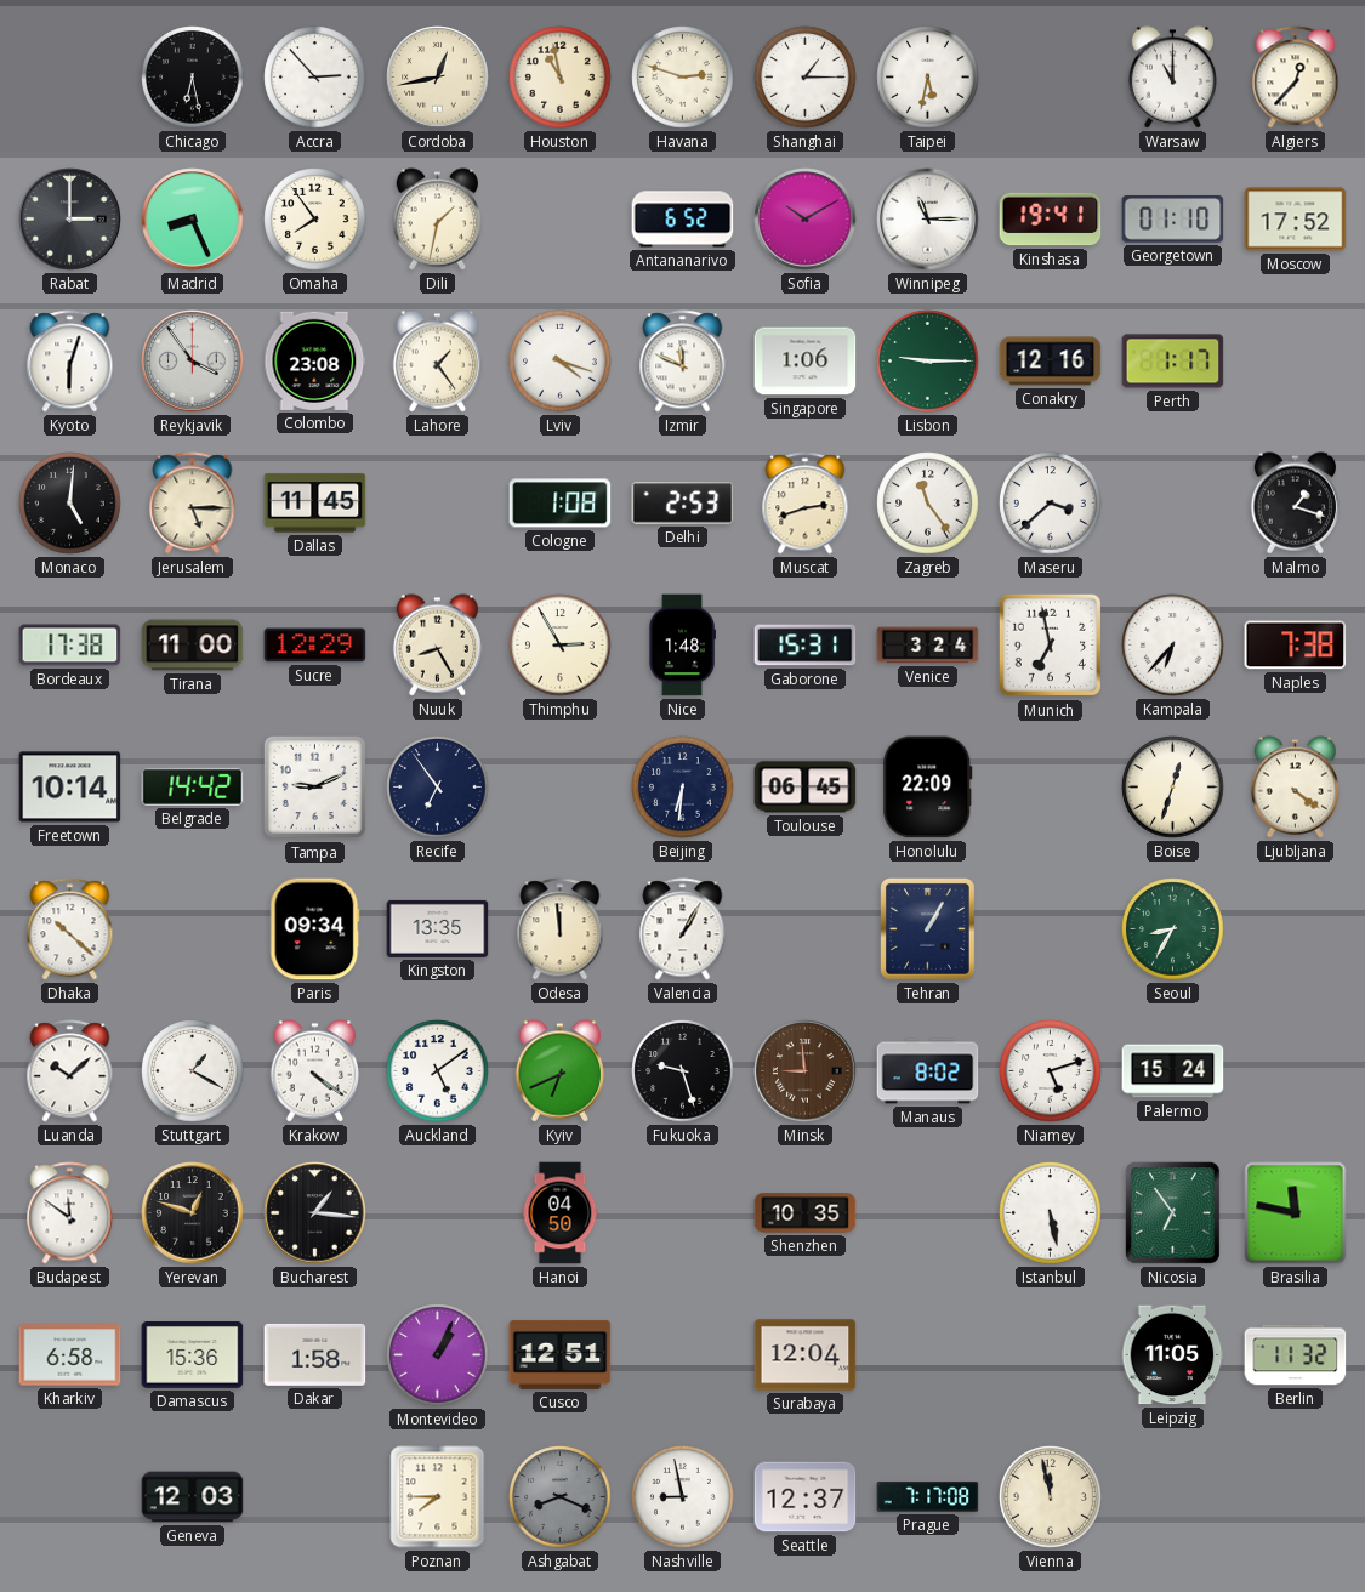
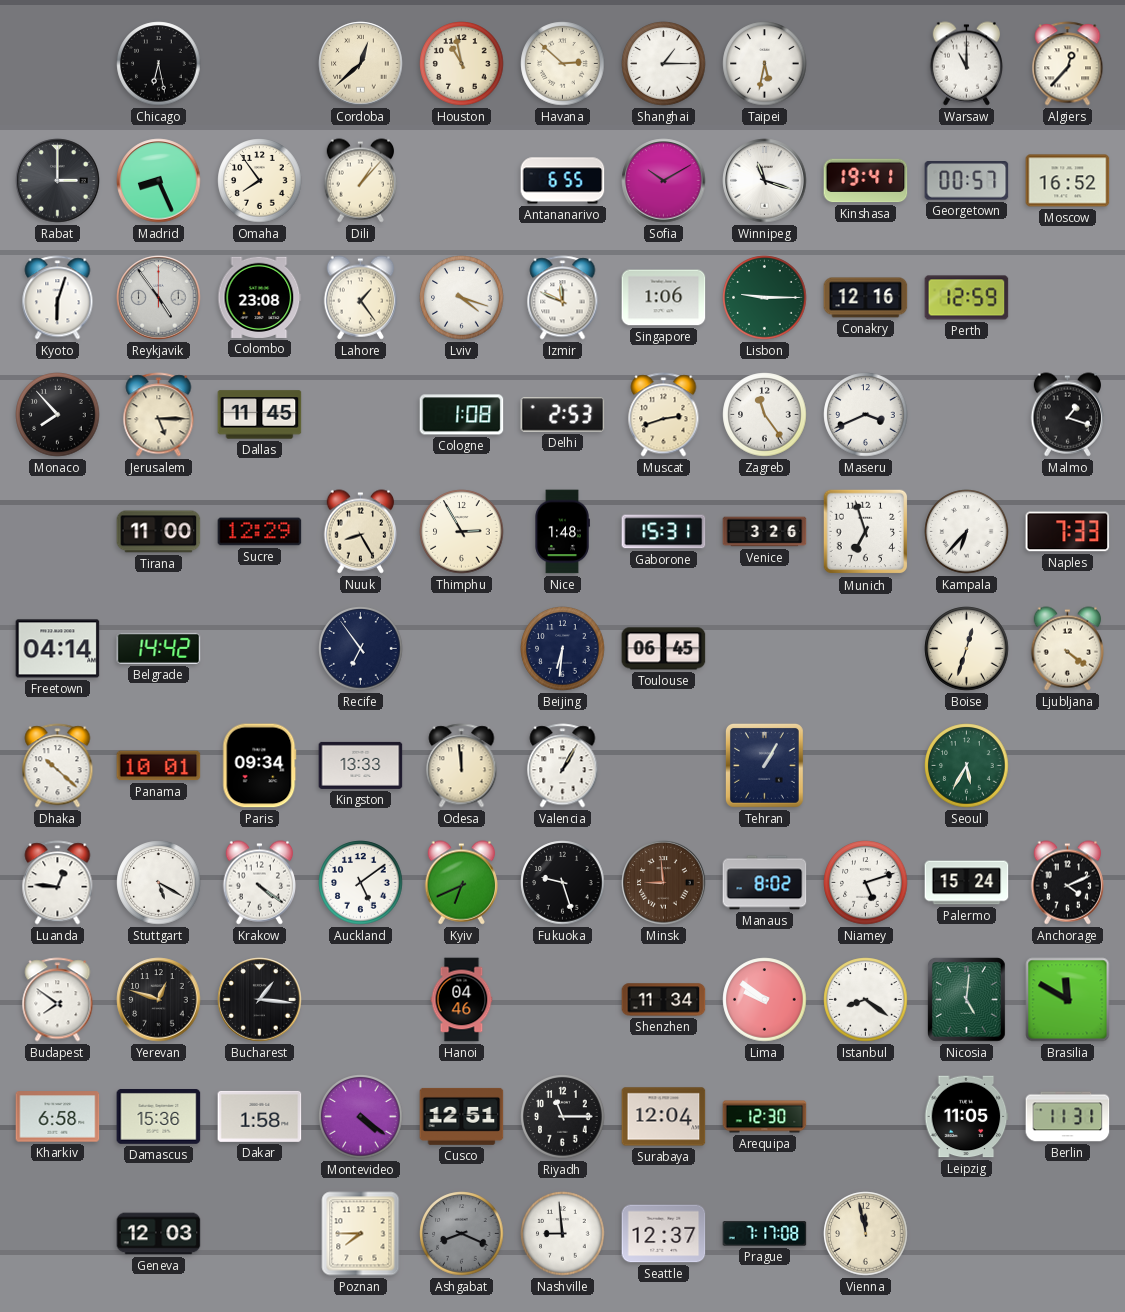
Accra: 2:53 -> none (315, 78)
Cordoba: 12:43 -> 12:38 (361, 64)
Havana: 2:48 -> 2:52 (563, 64)
Dili: 1:32 -> 1:07 (360, 181)
Antananarivo: 6:52 -> 6:55 (563, 181)
Winnipeg: 11:15 -> 11:18 (765, 181)
Georgetown: 01:10 -> 00:57 (967, 181)
Moscow: 17:52 -> 16:52 (1068, 181)
Reykjavik: 3:54 -> 4:54 (159, 298)
Perth: 1:17 -> 12:59 (967, 298)
Monaco: 5:01 -> 7:53 (58, 415)
Maseru: 3:38 -> 3:41 (866, 415)
Bordeaux: 17:38 -> none (70, 646)
Venice: 3:24 -> 3:26 (765, 532)
Munich: 6:58 -> 6:57 (866, 532)
Naples: 7:38 -> 7:33 (1068, 532)
Freetown: 10:14 -> 04:14 (58, 649)
Tampa: 9:11 -> none (315, 788)
Honolulu: 22:09 -> none (928, 788)
Panama: none -> 10:01 (159, 766)
Kingston: 13:35 -> 13:33 (361, 765)
Seoul: 8:35 -> 5:35 (967, 766)
Luanda: 10:08 -> 12:46 (58, 883)
Stuttgart: 1:20 -> 5:20 (159, 883)
Anchorage: none -> 4:11 (1067, 883)
Budapest: 11:51 -> 7:51 (58, 1000)
Hanoi: 04:50 -> 04:46 (462, 1000)
Shenzhen: 10:35 -> 11:34 (664, 1000)
Lima: none -> 9:51 (765, 1000)
Istanbul: 5:28 -> 8:21 (866, 1000)
Nicosia: 6:54 -> 5:01 (966, 999)
Brasilia: 11:47 -> 11:50 (1068, 1000)
Montevideo: 1:04 -> 4:21 (361, 1117)
Riyadh: none -> 11:15 (563, 1117)
Arequipa: none -> 12:30 (765, 1117)
Berlin: 11:32 -> 11:31 (1068, 1117)
Nashville: 8:58 -> 8:59 (563, 1234)
